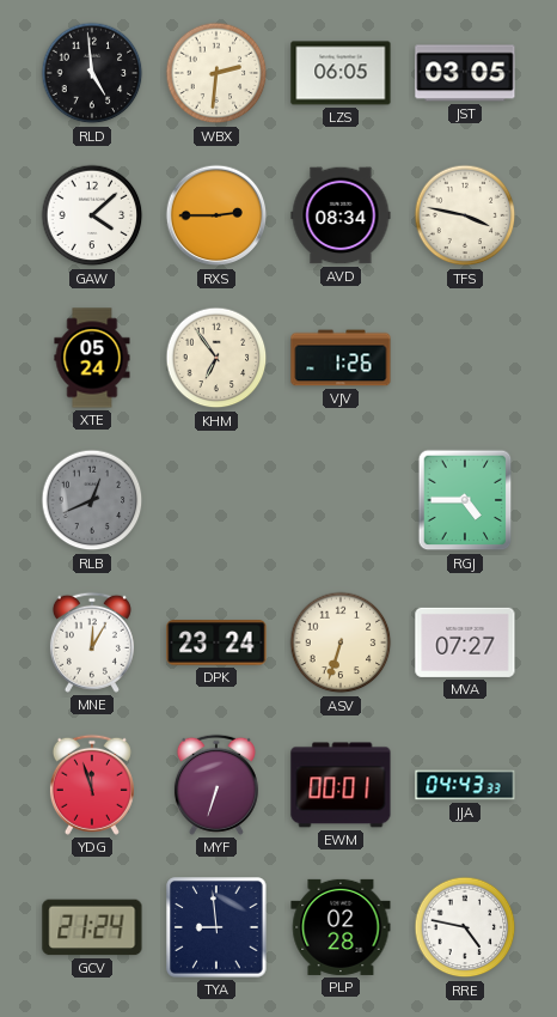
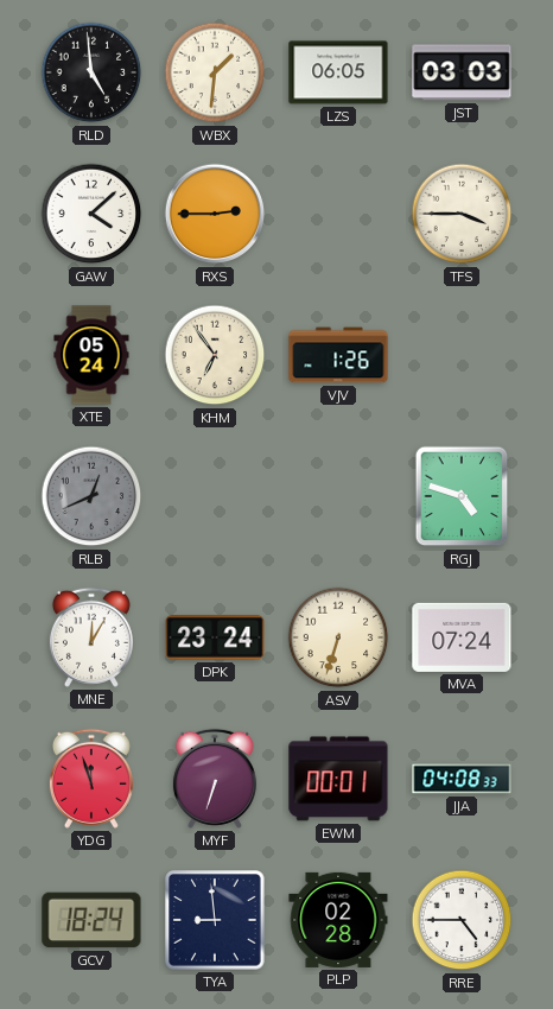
WBX: 2:31 -> 1:31 (215, 72)
JST: 03:05 -> 03:03 (462, 72)
AVD: 08:34 -> none (341, 215)
TFS: 3:47 -> 3:45 (462, 214)
RGJ: 4:45 -> 4:48 (462, 496)
MVA: 07:27 -> 07:24 (462, 637)
JJA: 04:43 -> 04:08 (462, 779)
GCV: 21:24 -> 18:24 (91, 920)
RRE: 4:47 -> 4:45 (462, 920)
